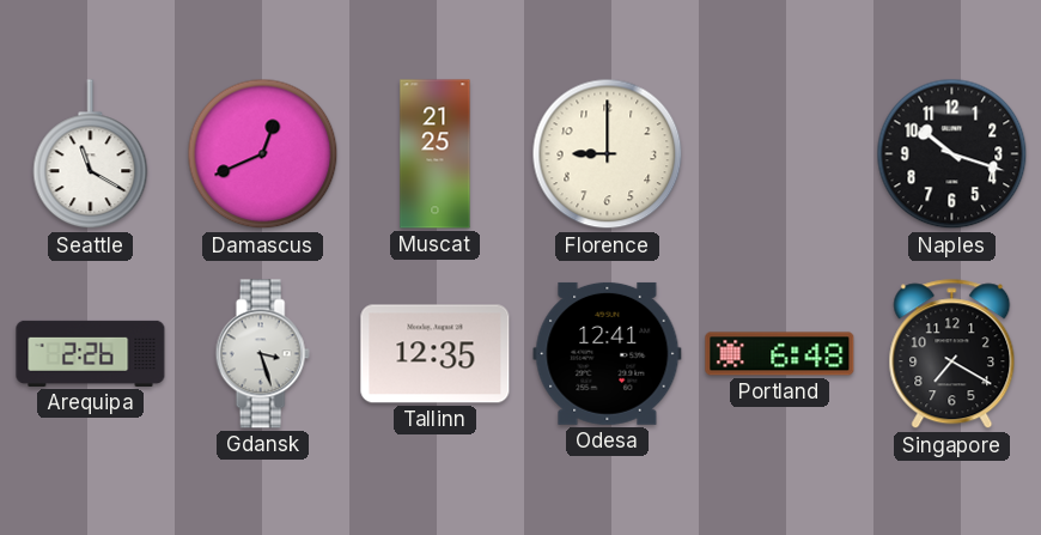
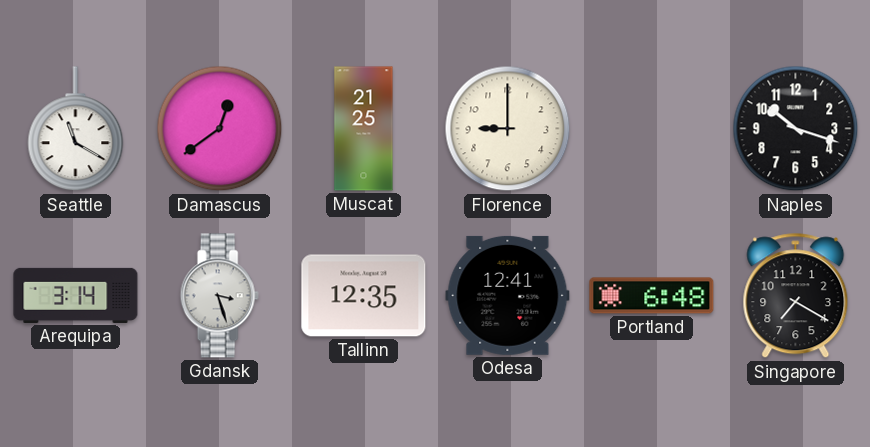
Damascus: 12:41 -> 12:39 (220, 129)
Arequipa: 2:26 -> 3:14 (76, 295)
